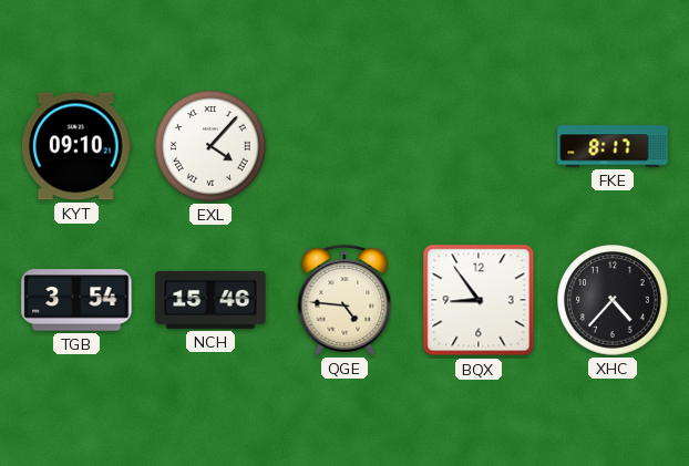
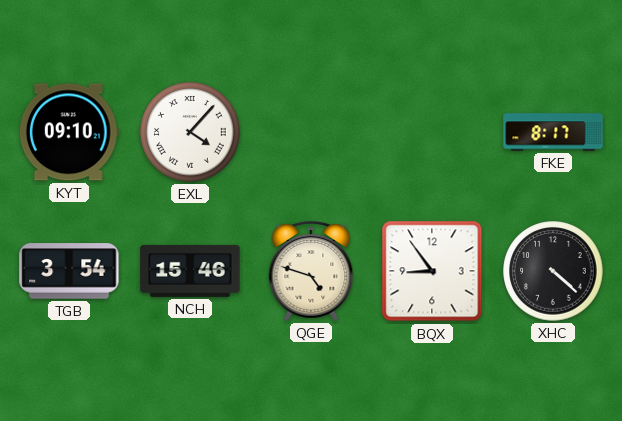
QGE: 4:46 -> 4:48 (311, 272)
XHC: 4:37 -> 4:22 (553, 271)
